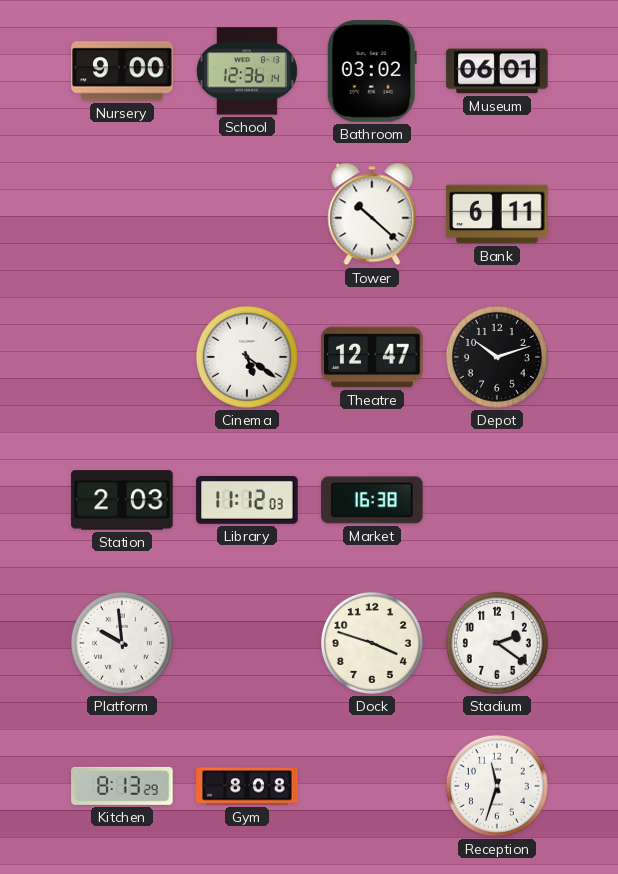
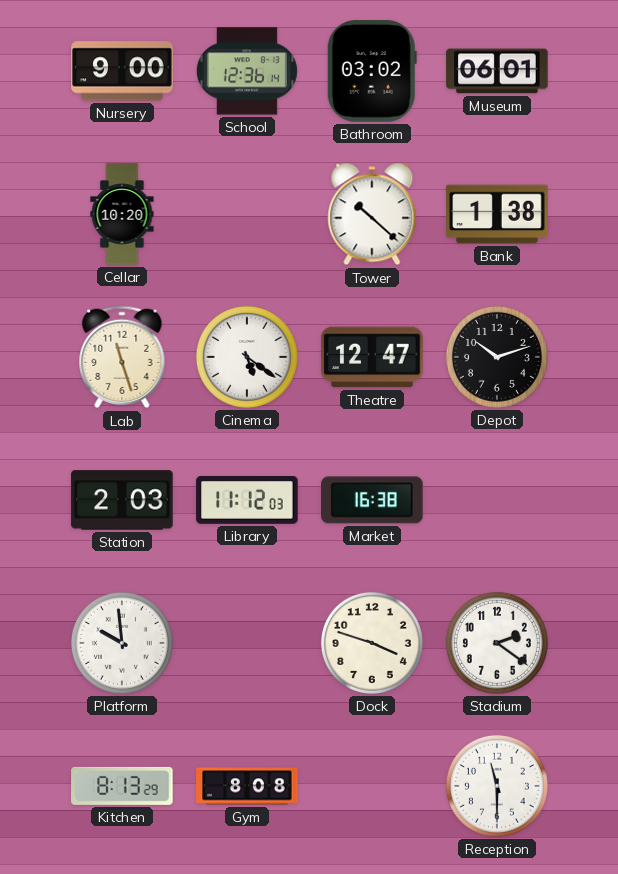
Cellar: none -> 10:20 (122, 214)
Bank: 6:11 -> 1:38 (497, 214)
Lab: none -> 11:27 (122, 357)
Reception: 11:33 -> 11:30 (497, 786)
